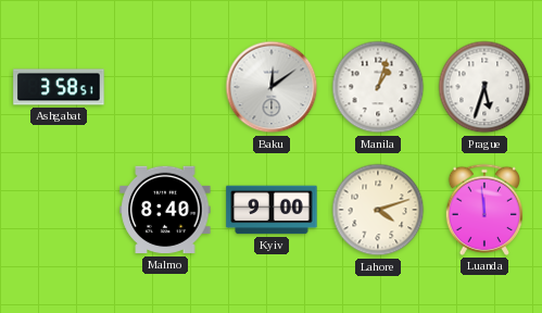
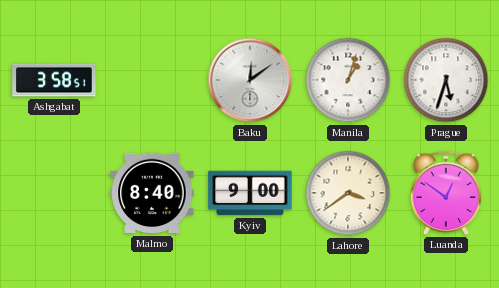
Lahore: 4:12 -> 3:39 (348, 193)
Luanda: 11:59 -> 12:51 (446, 193)
